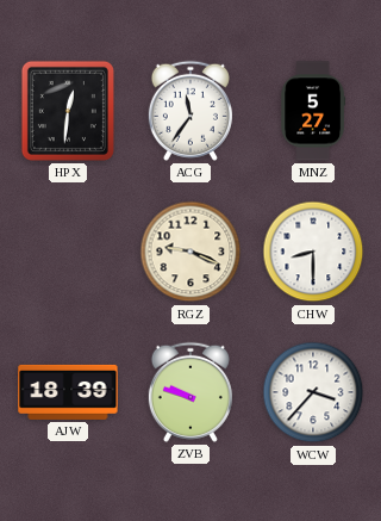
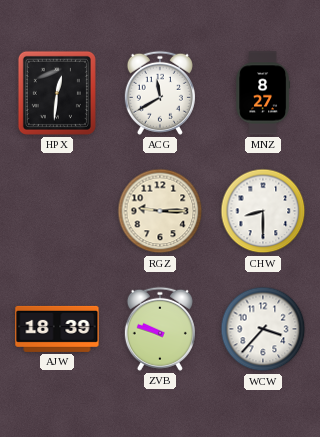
ACG: 11:36 -> 11:40 (160, 93)
MNZ: 5:27 -> 8:27 (263, 93)
RGZ: 9:19 -> 9:15 (160, 211)
